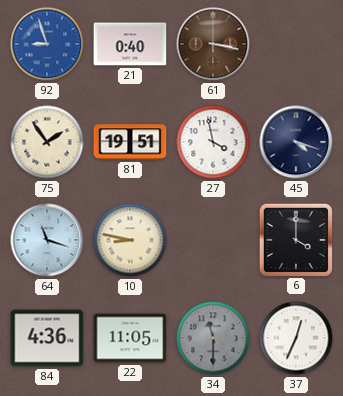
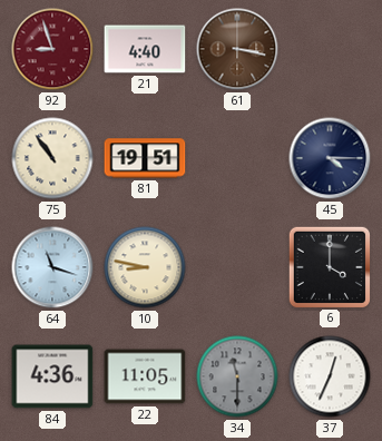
92 dial: blue -> burgundy (52, 49)
21: 0:40 -> 4:40 (145, 49)
75: 1:54 -> 10:54 (52, 158)
27: 3:58 -> none (213, 142)
45: 4:18 -> 4:15 (330, 158)
